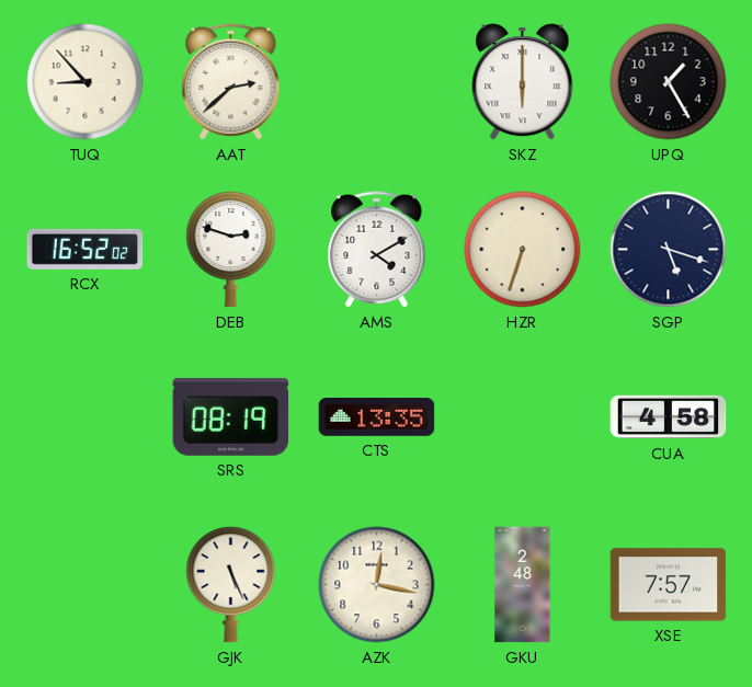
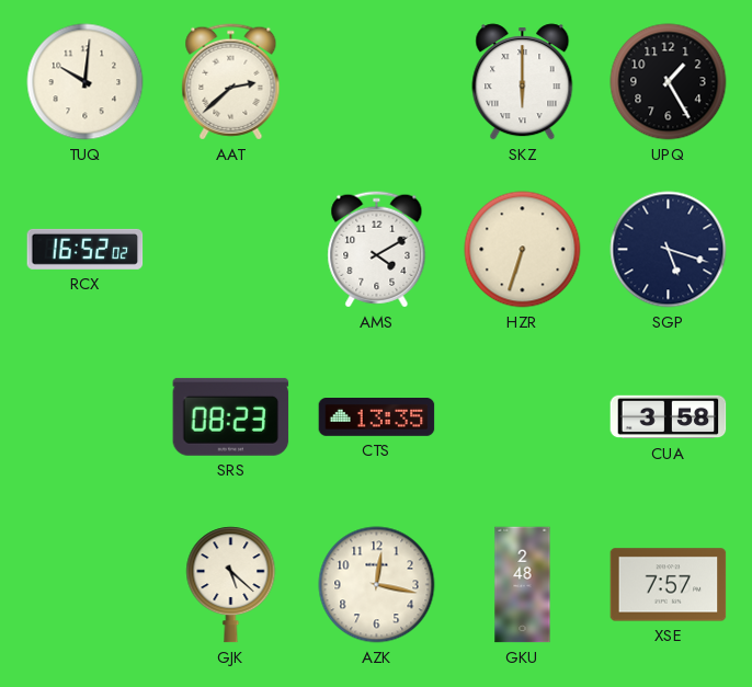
TUQ: 8:53 -> 10:01 (86, 82)
DEB: 2:48 -> none (231, 250)
SRS: 08:19 -> 08:23 (231, 416)
CUA: 4:58 -> 3:58 (669, 417)
GJK: 5:26 -> 5:22 (231, 585)
